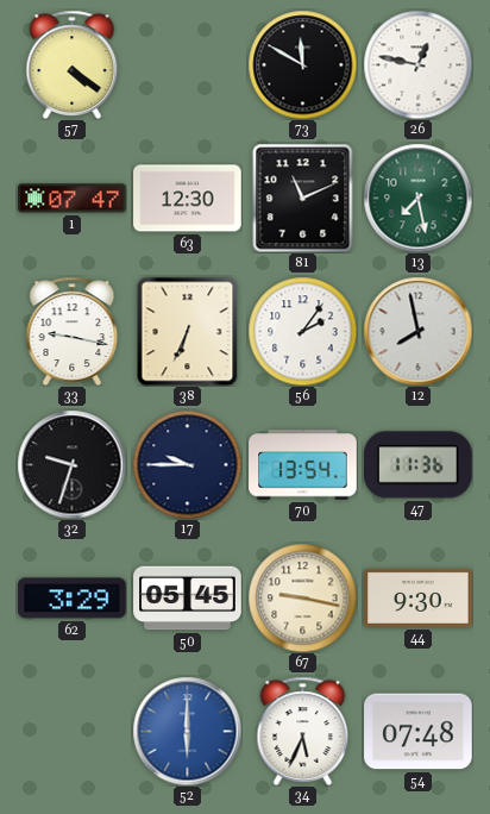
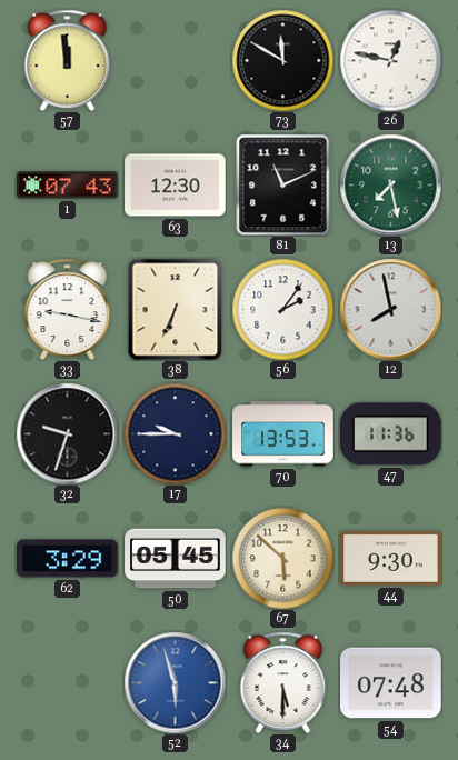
57: 4:21 -> 11:59 (68, 60)
1: 07:47 -> 07:43 (68, 186)
70: 13:54 -> 13:53 (283, 434)
67: 9:17 -> 5:52 (282, 558)
52: 6:00 -> 5:57 (175, 682)
34: 5:34 -> 5:30 (283, 682)
